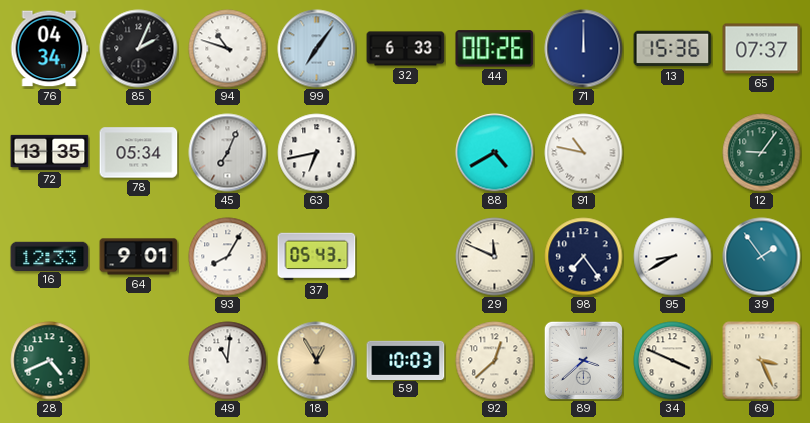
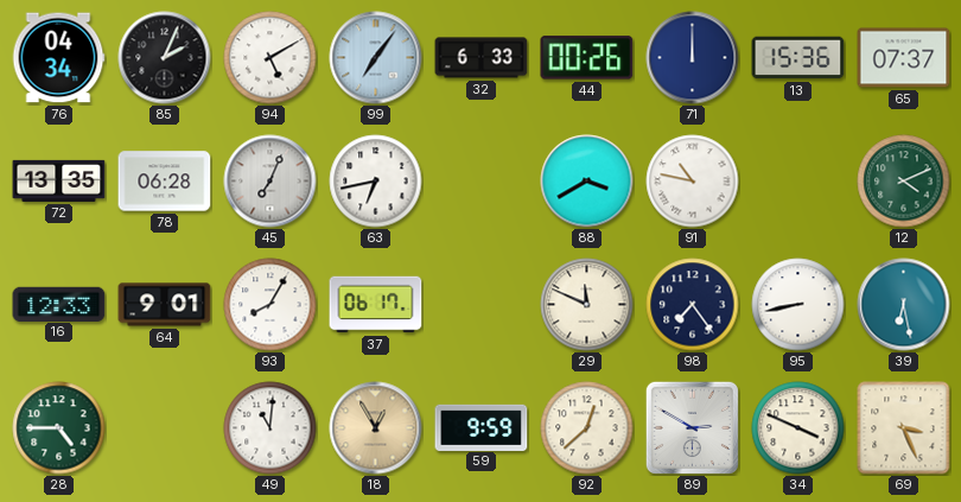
94: 10:48 -> 5:10 (271, 58)
78: 05:34 -> 06:28 (165, 182)
88: 4:40 -> 3:40 (587, 182)
12: 9:06 -> 4:11 (904, 182)
37: 05:43 -> 06:17 (376, 305)
95: 8:40 -> 8:43 (798, 305)
39: 1:54 -> 6:28 (904, 305)
28: 4:41 -> 4:45 (59, 428)
59: 10:03 -> 9:59 (482, 427)
89: 3:38 -> 2:50 (692, 427)
